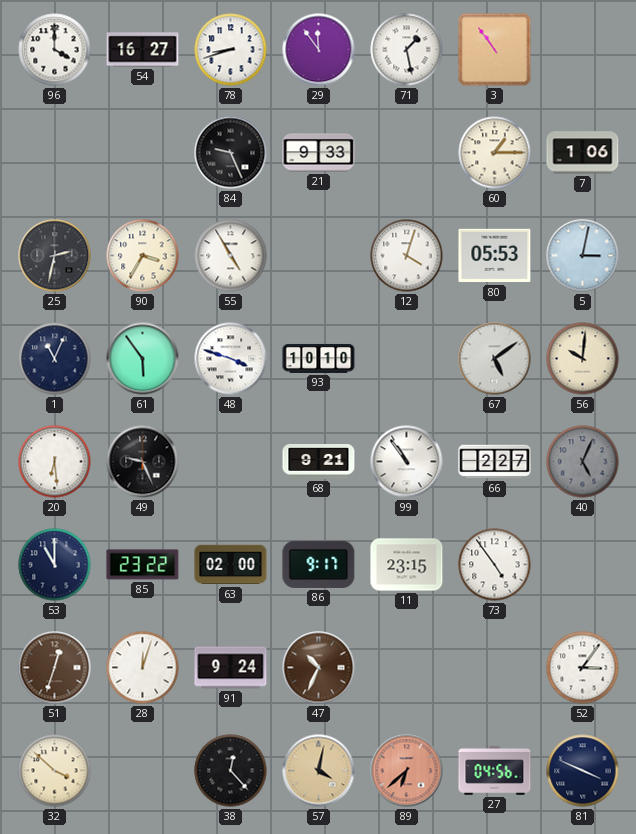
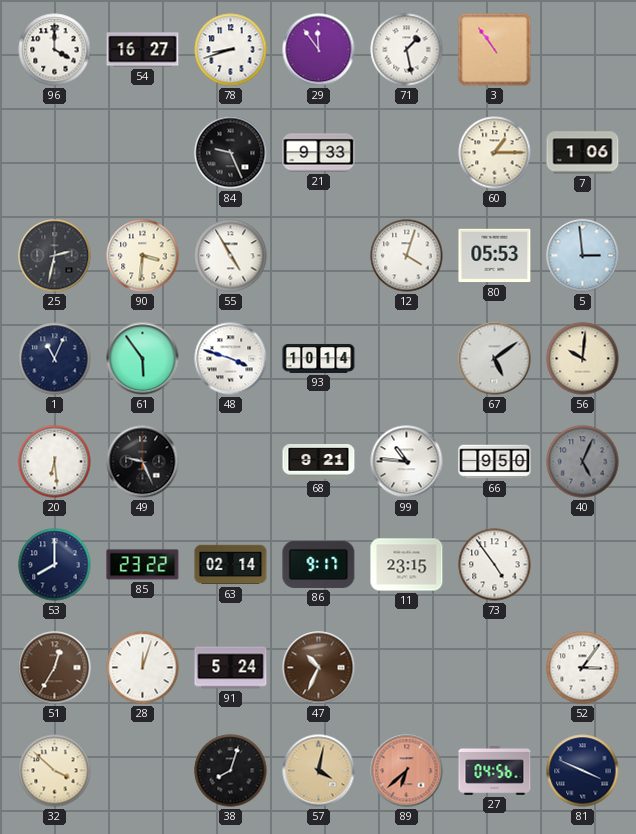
90: 3:35 -> 3:31 (143, 256)
5: 3:02 -> 2:59 (583, 256)
93: 10:10 -> 10:14 (319, 358)
99: 10:54 -> 10:46 (407, 462)
66: 2:27 -> 9:50 (495, 462)
53: 11:00 -> 8:00 (55, 565)
63: 02:00 -> 02:14 (231, 565)
51: 12:33 -> 12:35 (55, 668)
91: 9:24 -> 5:24 (231, 668)
38: 12:23 -> 8:03 (231, 771)
